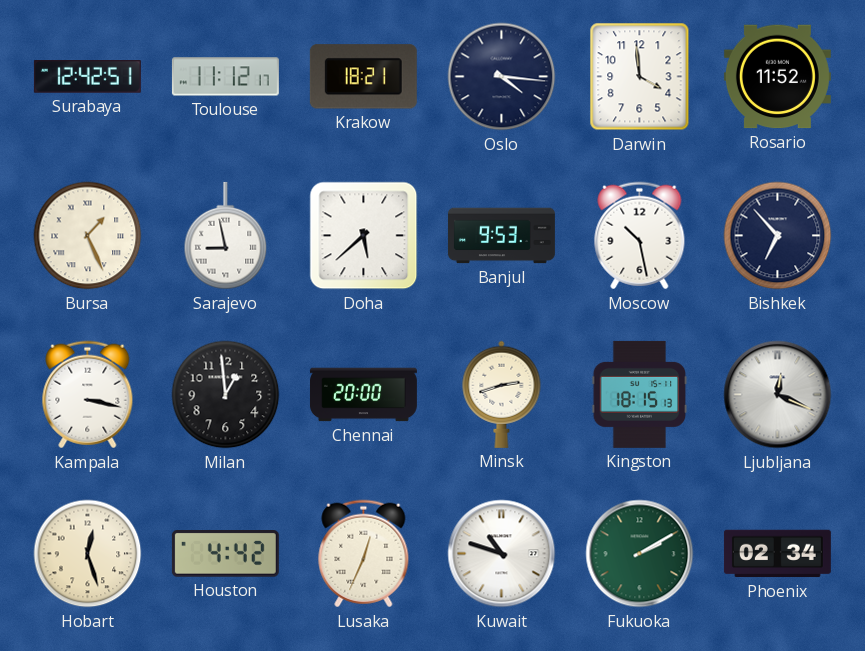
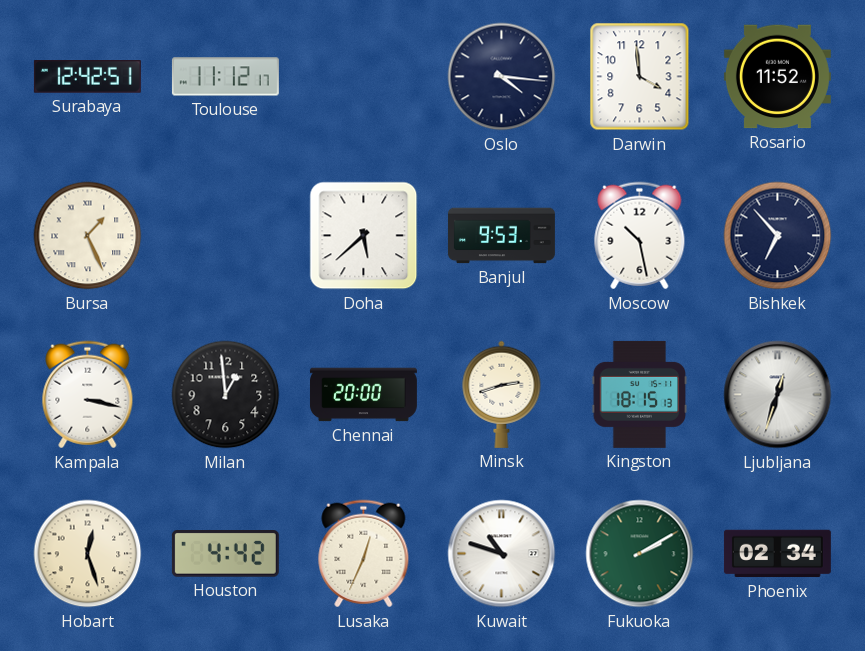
Krakow: 18:21 -> none (363, 77)
Sarajevo: 8:58 -> none (226, 236)
Ljubljana: 12:19 -> 12:33 (778, 395)
